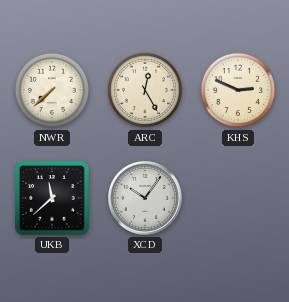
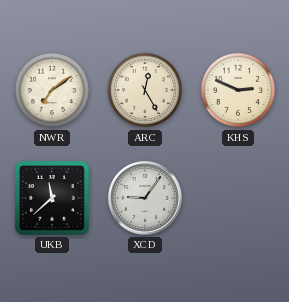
NWR: 7:38 -> 7:09 (52, 90)
XCD: 10:06 -> 9:06 (146, 199)
